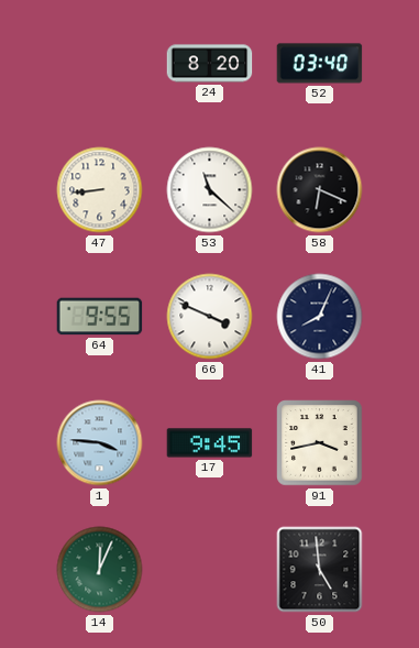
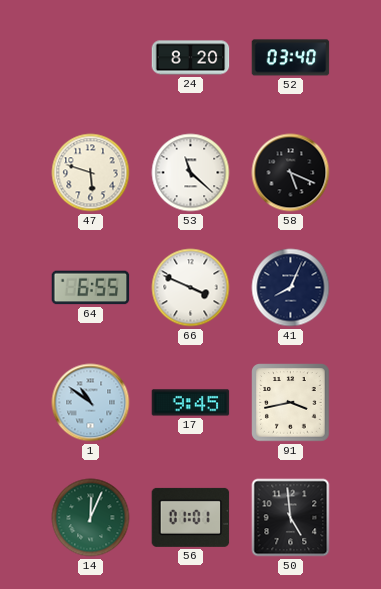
47: 8:44 -> 5:48 (91, 173)
58: 6:19 -> 5:19 (291, 173)
64: 9:55 -> 6:55 (91, 288)
1: 3:46 -> 10:51 (91, 403)
56: none -> 01:01 (191, 517)
